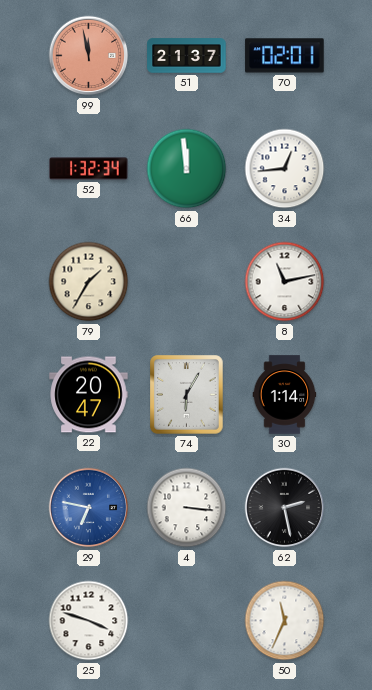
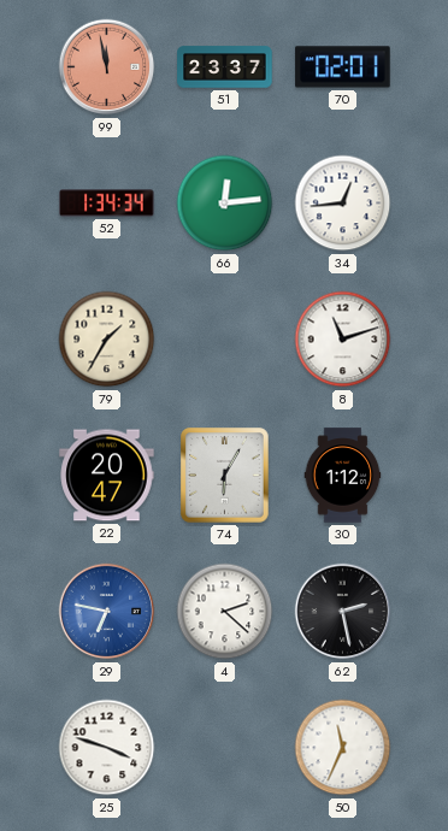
51: 21:37 -> 23:37 (225, 67)
52: 1:32 -> 1:34 (107, 204)
66: 11:59 -> 12:14 (225, 204)
8: 11:13 -> 11:12 (343, 340)
30: 1:14 -> 1:12 (343, 476)
4: 3:16 -> 2:22 (225, 612)
